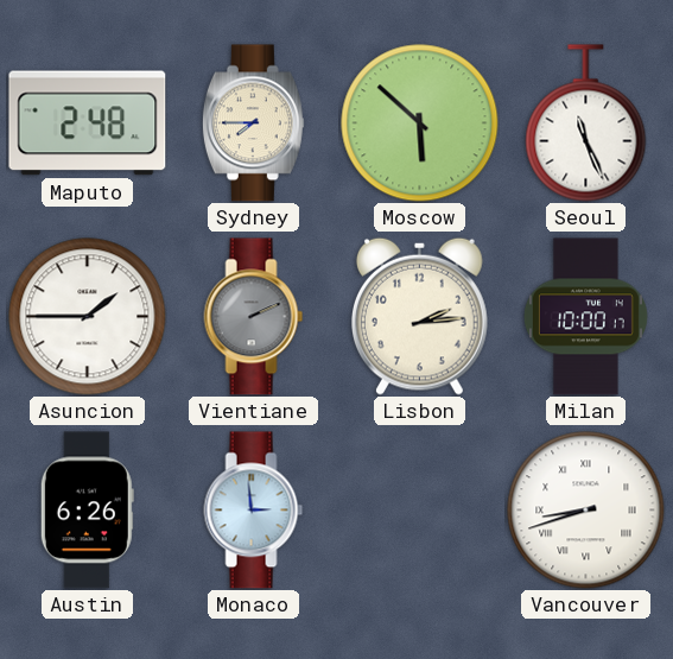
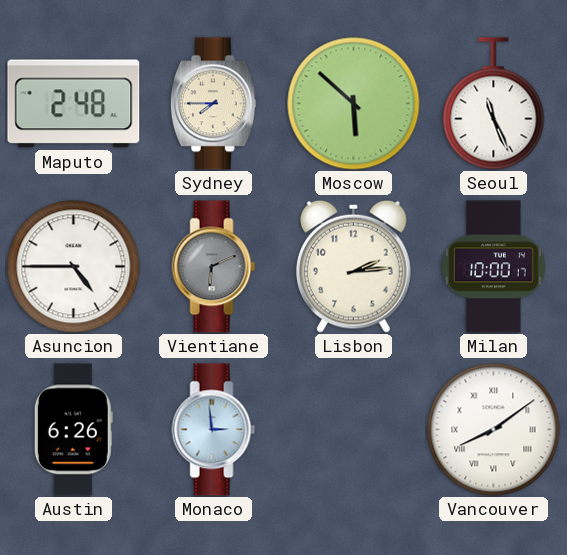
Asuncion: 1:45 -> 4:45 (74, 267)
Vientiane: 2:11 -> 6:11 (214, 267)
Vancouver: 8:42 -> 8:09 (494, 430)
